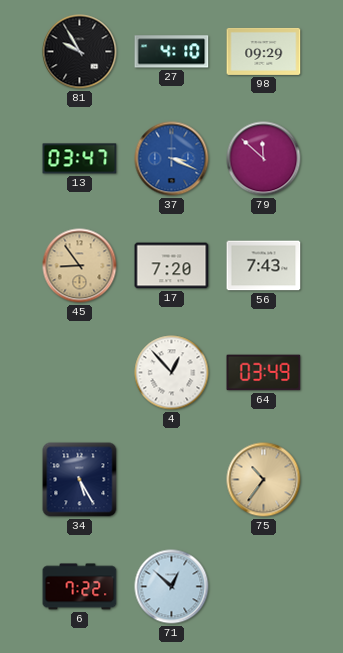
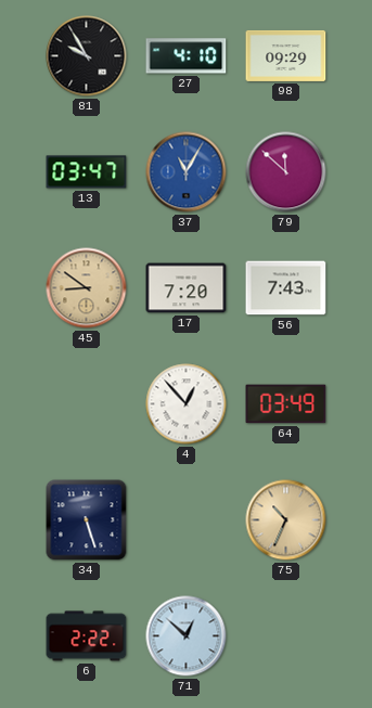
37: 3:19 -> 11:05 (187, 172)
45: 8:54 -> 8:51 (87, 288)
34: 5:25 -> 5:27 (87, 520)
75: 10:36 -> 10:34 (286, 520)
6: 7:22 -> 2:22 (87, 636)
